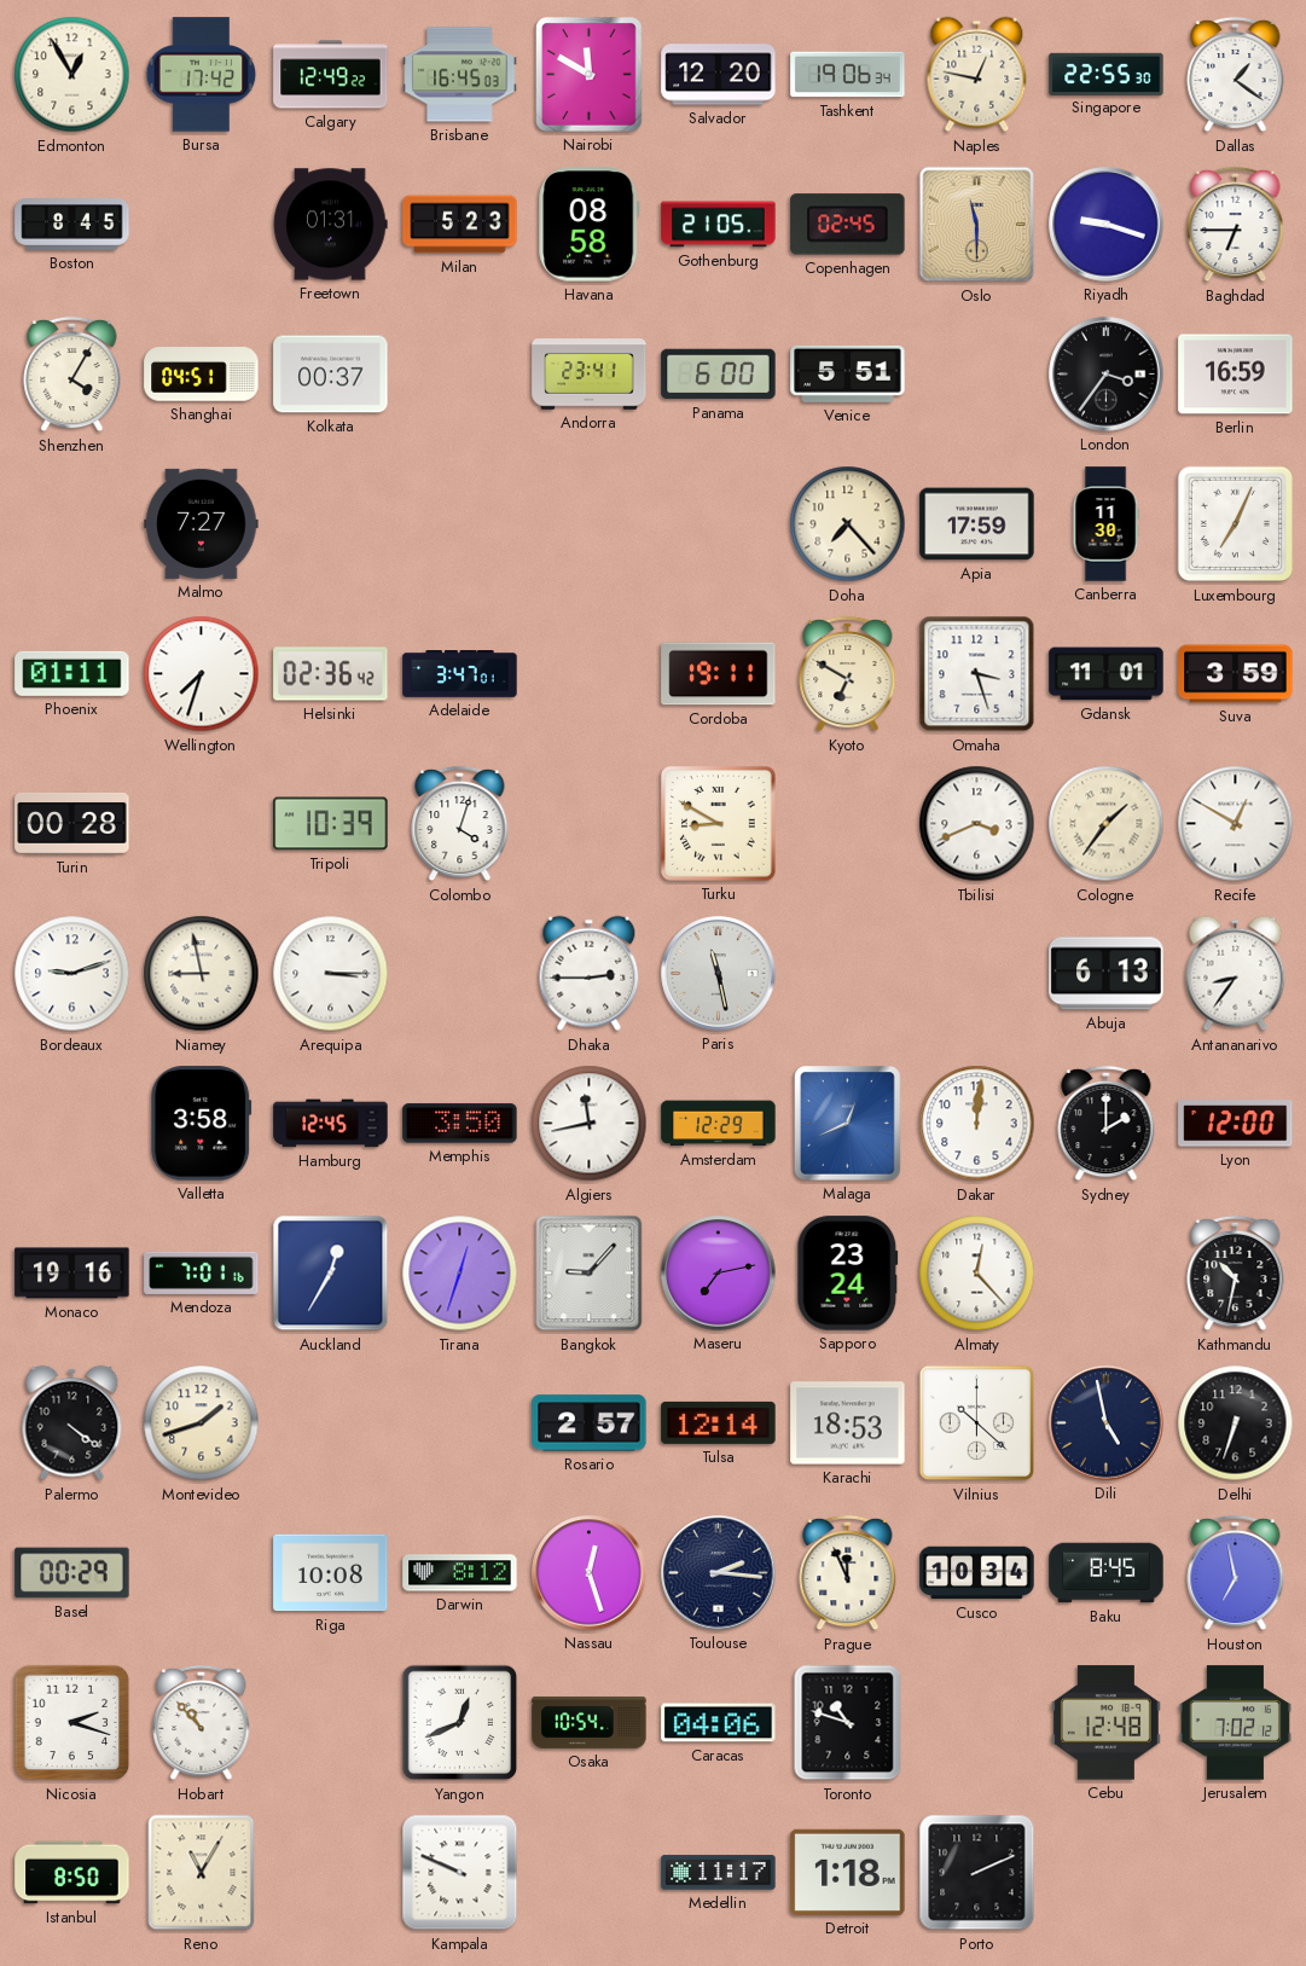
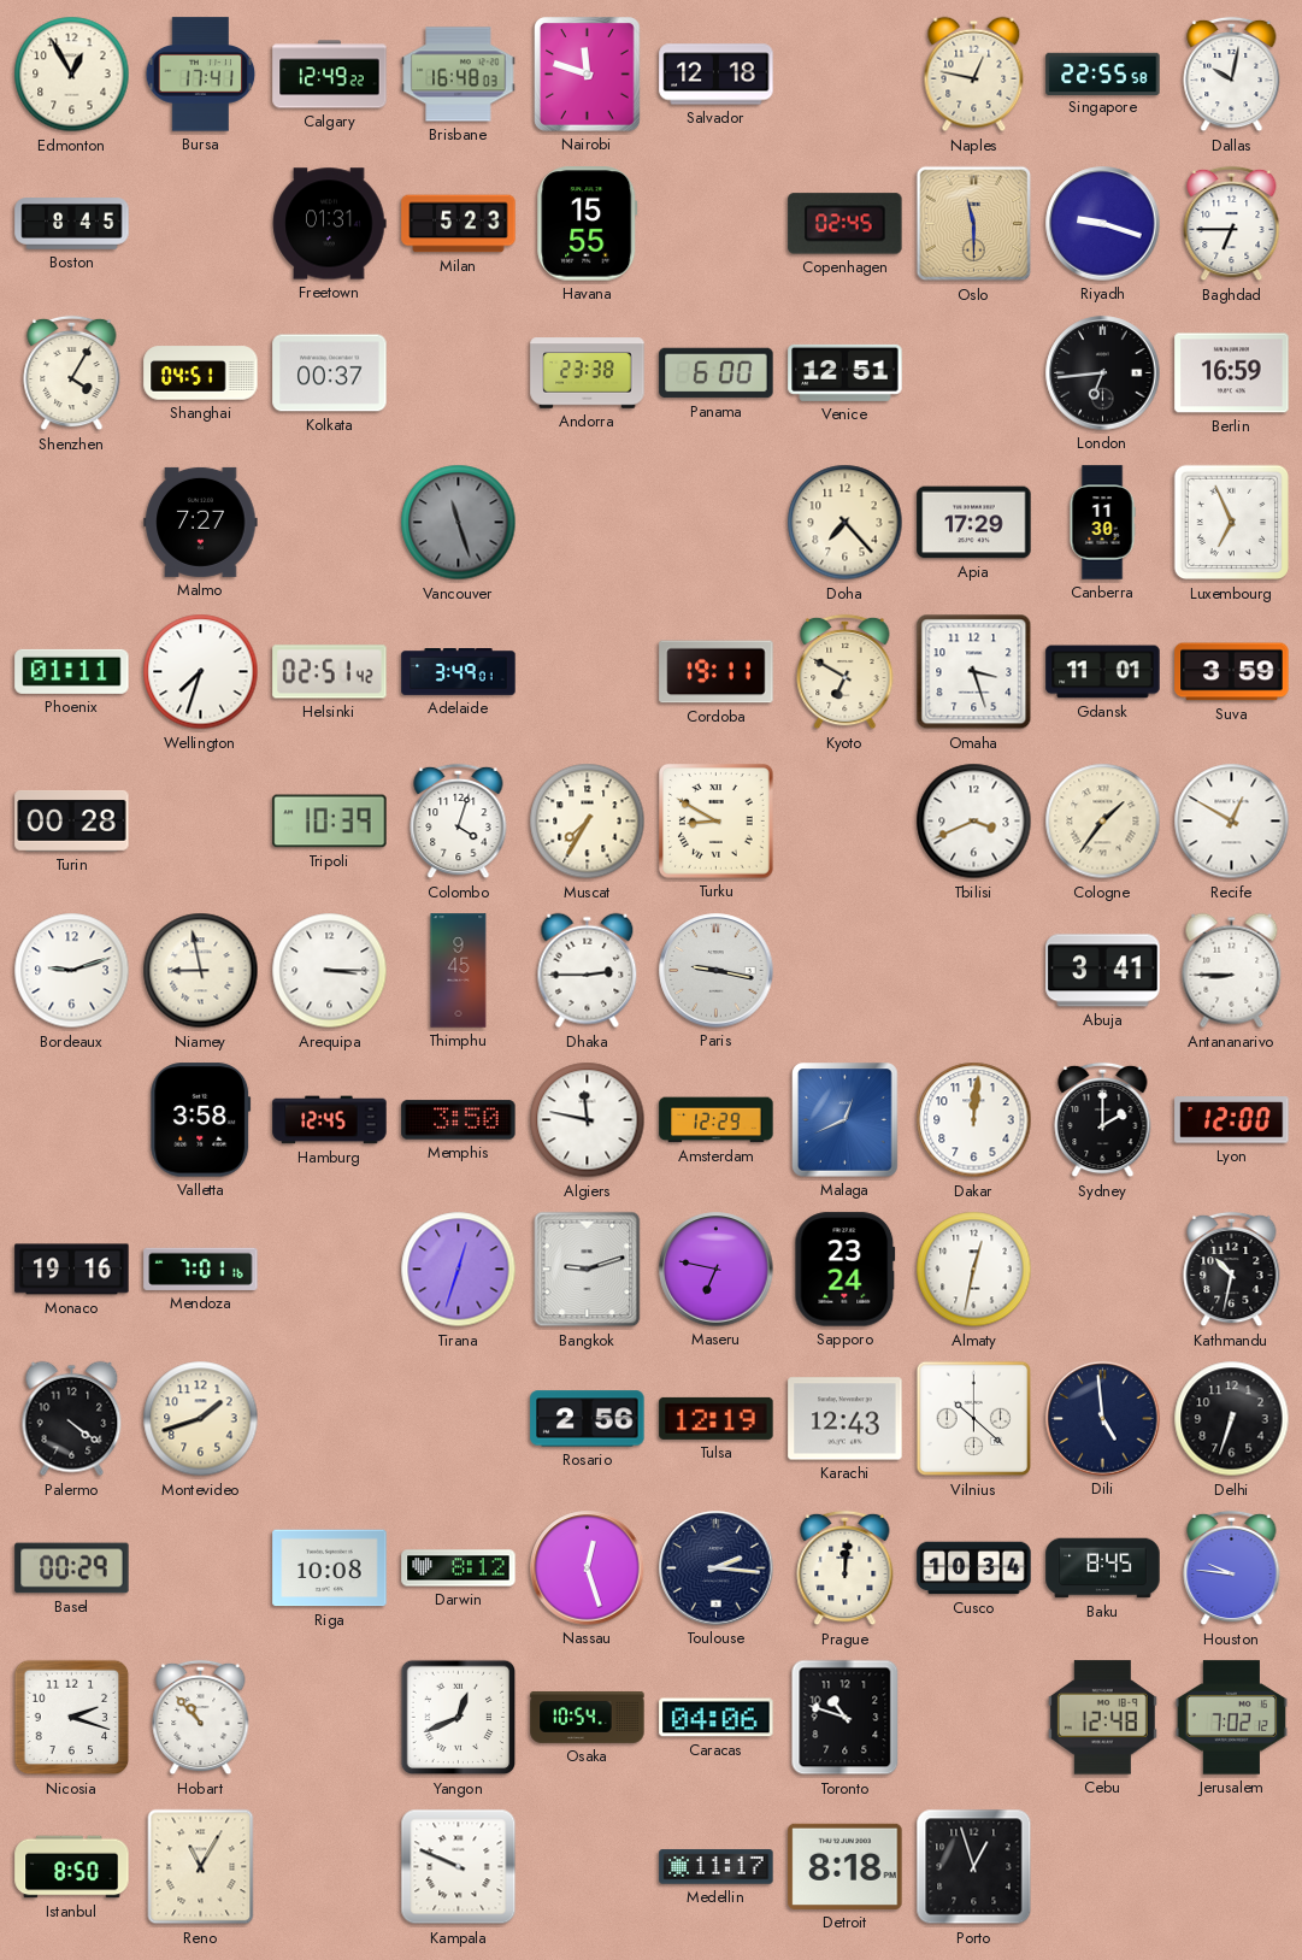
Bursa: 17:42 -> 17:41 (201, 75)
Brisbane: 16:45 -> 16:48 (459, 75)
Nairobi: 11:50 -> 11:48 (588, 75)
Salvador: 12:20 -> 12:18 (717, 75)
Tashkent: 19:06 -> none (848, 75)
Singapore: 22:55:30 -> 22:55:58 (1103, 73)
Dallas: 1:21 -> 10:02 (1232, 75)
Havana: 08:58 -> 15:55 (588, 224)
Gothenburg: 21:05 -> none (719, 225)
Andorra: 23:41 -> 23:38 (588, 373)
Venice: 5:51 -> 12:51 (846, 372)
London: 3:36 -> 6:44 (1103, 373)
Vancouver: none -> 11:27 (459, 523)
Apia: 17:59 -> 17:29 (974, 523)
Luxembourg: 7:04 -> 6:56 (1232, 523)
Helsinki: 02:36 -> 02:51 (330, 672)
Adelaide: 3:47 -> 3:49 (459, 672)
Muscat: none -> 7:35 (588, 822)
Thimphu: none -> 9:45 (459, 971)
Paris: 11:28 -> 9:17 (717, 971)
Abuja: 6:13 -> 3:41 (1103, 971)
Antananarivo: 8:36 -> 8:45 (1232, 971)
Algiers: 11:43 -> 11:47 (588, 1120)
Auckland: 12:35 -> none (331, 1274)
Bangkok: 9:07 -> 9:12 (588, 1270)
Maseru: 7:13 -> 6:47 (717, 1270)
Almaty: 12:23 -> 12:32 (974, 1270)
Rosario: 2:57 -> 2:56 (588, 1419)
Tulsa: 12:14 -> 12:19 (717, 1418)
Karachi: 18:53 -> 12:43 (846, 1419)
Dili: 4:58 -> 4:59 (1103, 1419)
Prague: 11:56 -> 12:01 (846, 1568)
Houston: 6:58 -> 9:46 (1232, 1568)
Detroit: 1:18 -> 8:18 (846, 1866)
Porto: 2:11 -> 12:57 (974, 1867)
